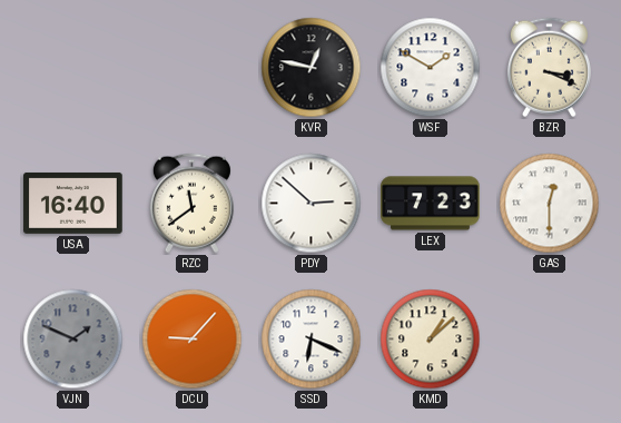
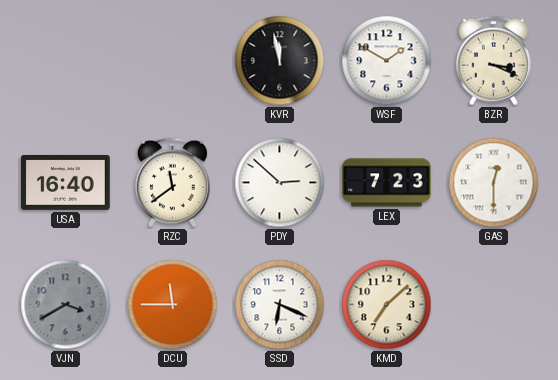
KVR: 12:47 -> 11:58 (280, 61)
VJN: 1:49 -> 3:40 (66, 305)
DCU: 9:07 -> 11:45 (173, 305)
KMD: 1:08 -> 7:08 (387, 305)
